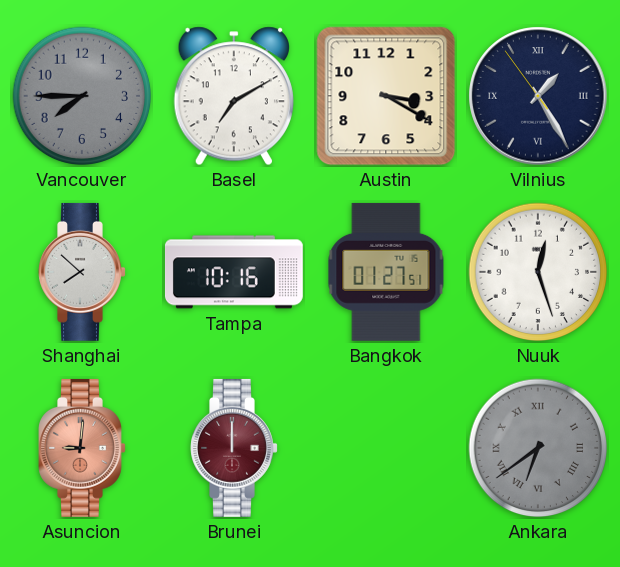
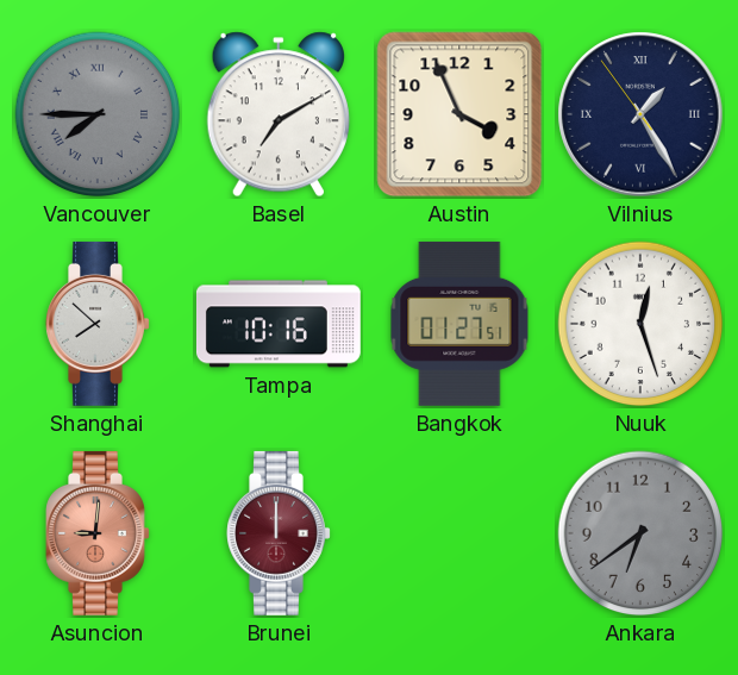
Vancouver numerals: Arabic -> Roman (98, 114)
Austin: 3:20 -> 3:56 (459, 114)
Ankara numerals: Roman -> Arabic (640, 533)
